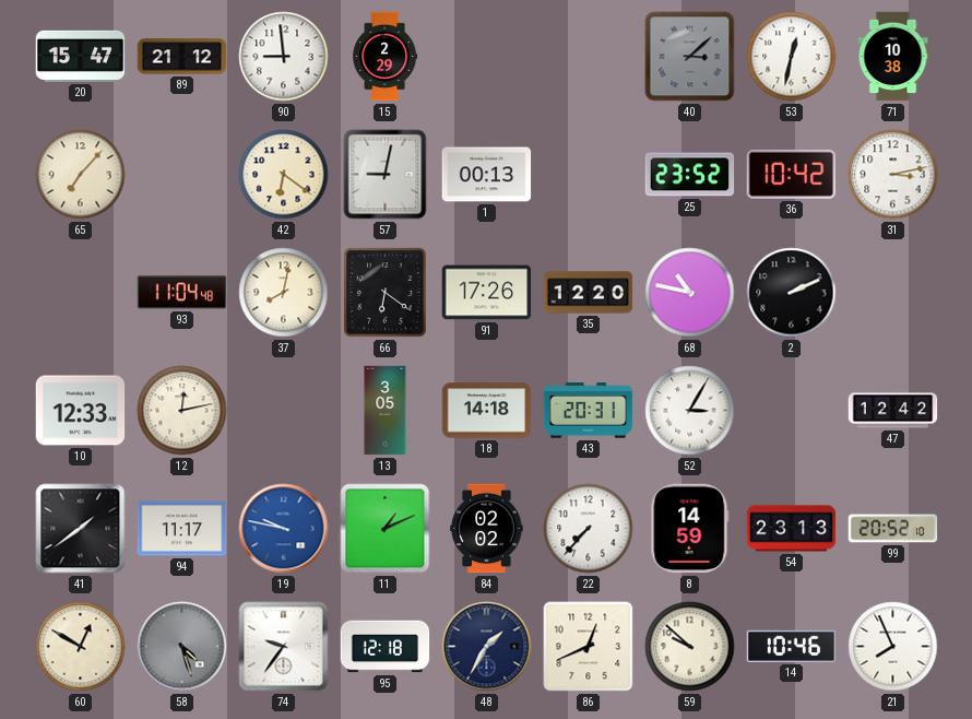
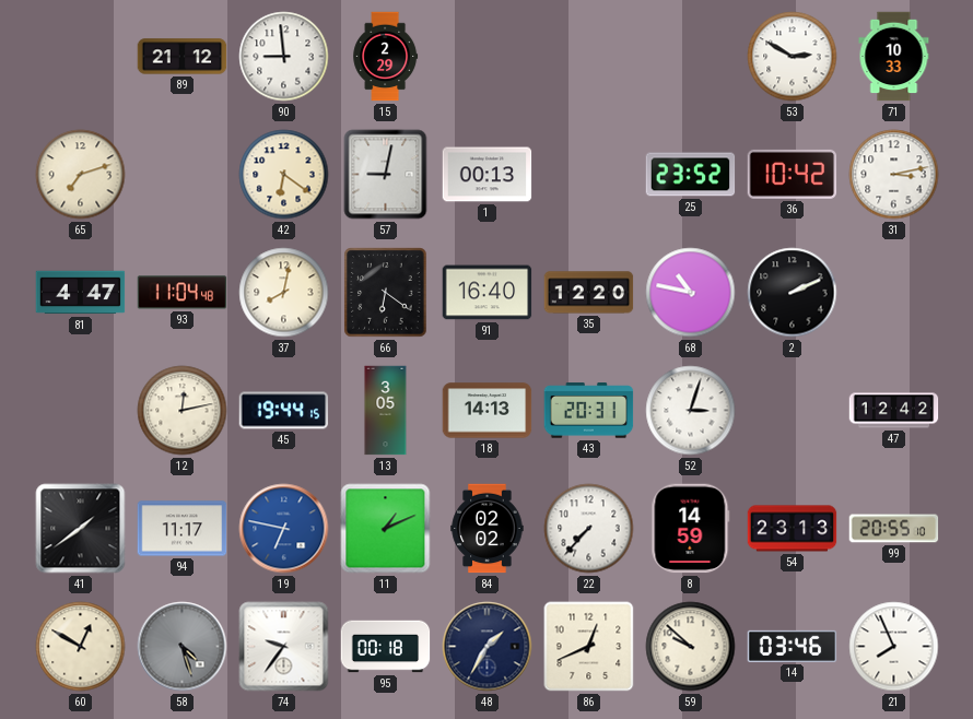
20: 15:47 -> none (81, 56)
40: 3:08 -> none (690, 57)
53: 12:32 -> 2:50 (793, 57)
71: 10:38 -> 10:33 (894, 57)
65: 7:07 -> 7:12 (81, 175)
81: none -> 4:47 (81, 293)
91: 17:26 -> 16:40 (488, 293)
10: 12:33 -> none (81, 411)
45: none -> 19:44 (284, 411)
18: 14:18 -> 14:13 (488, 411)
52: 3:05 -> 3:03 (691, 411)
19: 9:47 -> 6:47 (284, 529)
99: 20:52 -> 20:55 (894, 529)
95: 12:18 -> 00:18 (386, 647)
14: 10:46 -> 03:46 (793, 646)
